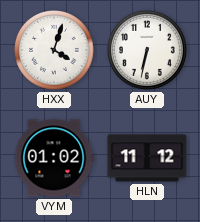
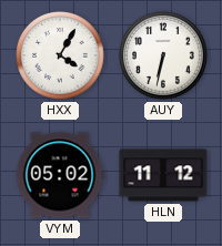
HXX: 4:03 -> 4:05 (61, 57)
VYM: 01:02 -> 05:02 (60, 175)
